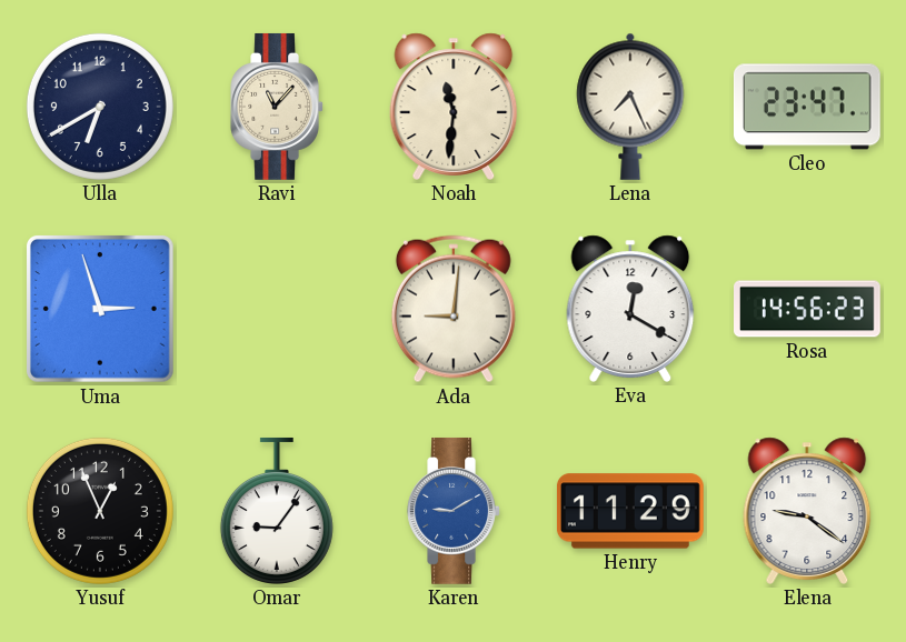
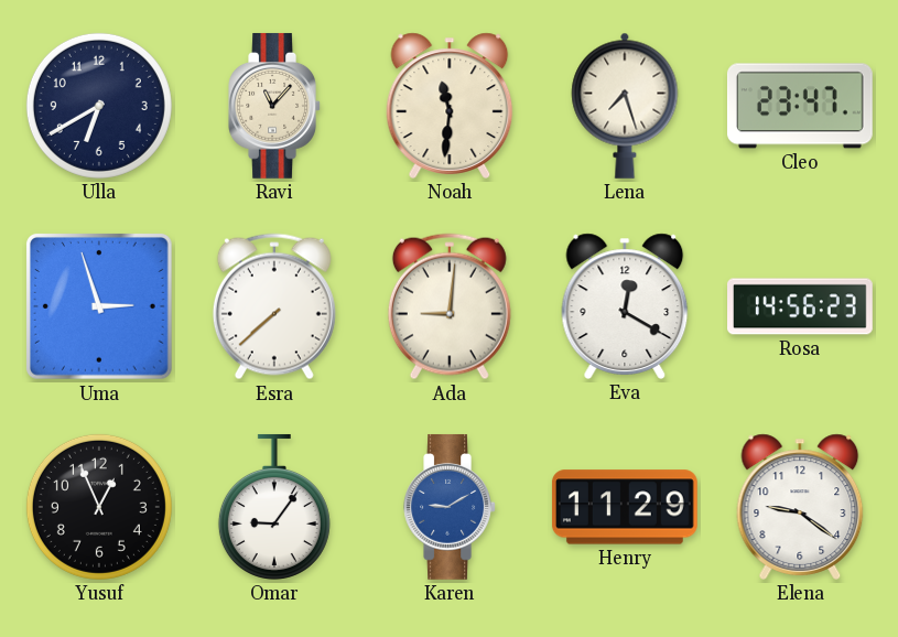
Lena: 7:26 -> 7:27 (625, 106)
Esra: none -> 7:38 (274, 306)
